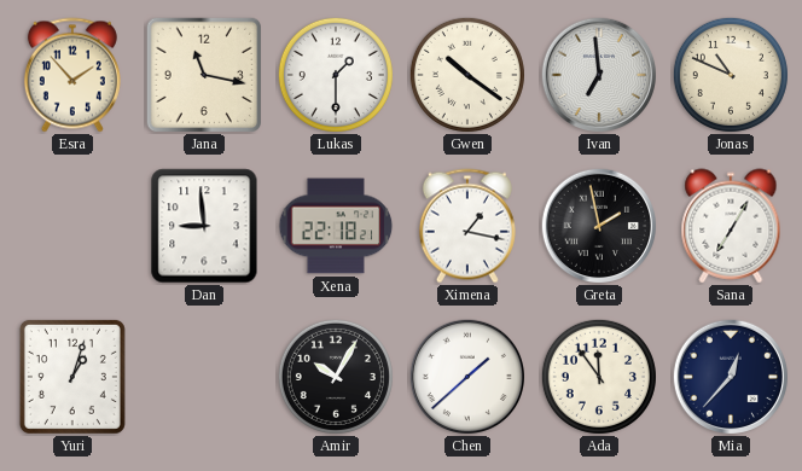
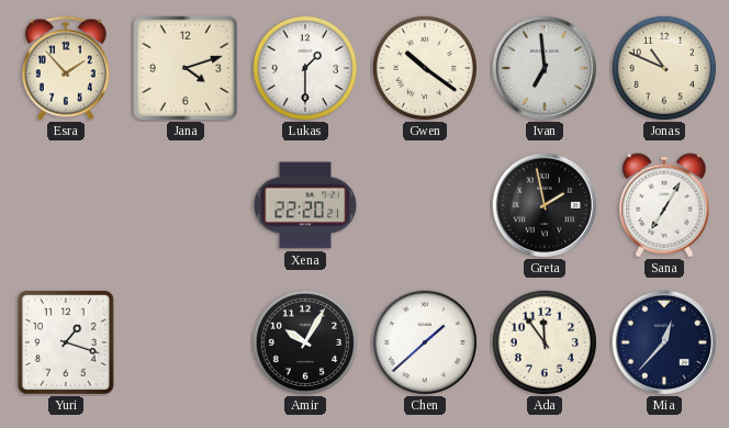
Jana: 11:17 -> 4:12 (184, 67)
Dan: 8:59 -> none (204, 226)
Xena: 22:18 -> 22:20 (305, 205)
Ximena: 1:17 -> none (467, 226)
Yuri: 1:03 -> 1:18 (66, 342)
